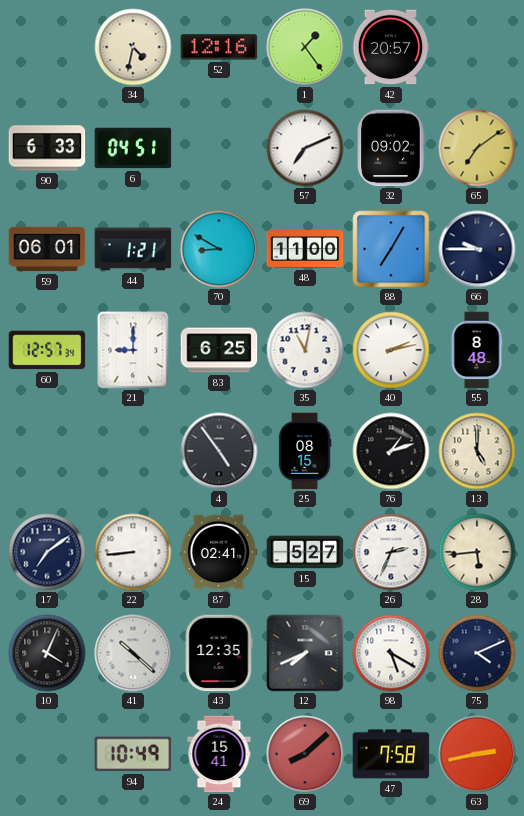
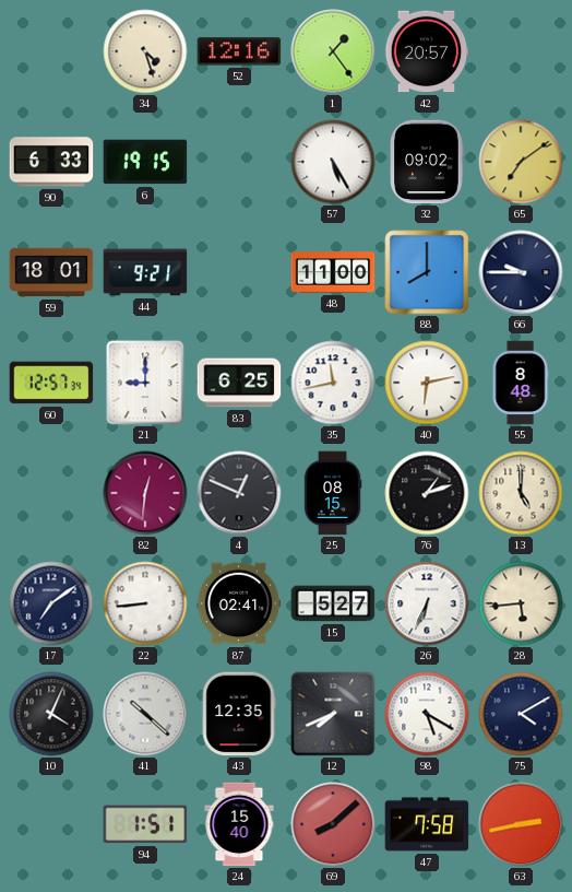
34: 4:32 -> 4:27 (145, 51)
6: 04:51 -> 19:15 (145, 162)
57: 7:11 -> 5:25 (333, 162)
59: 06:01 -> 18:01 (51, 272)
44: 1:21 -> 9:21 (145, 272)
70: 8:50 -> none (219, 249)
88: 7:05 -> 8:00 (427, 272)
35: 11:02 -> 11:43 (333, 383)
40: 2:13 -> 6:13 (427, 383)
82: none -> 12:31 (145, 493)
4: 4:54 -> 12:49 (239, 493)
26: 2:34 -> 6:34 (427, 603)
75: 4:11 -> 4:10 (521, 714)
94: 10:49 -> 1:51 (145, 824)
24: 15:41 -> 15:40 (239, 824)
